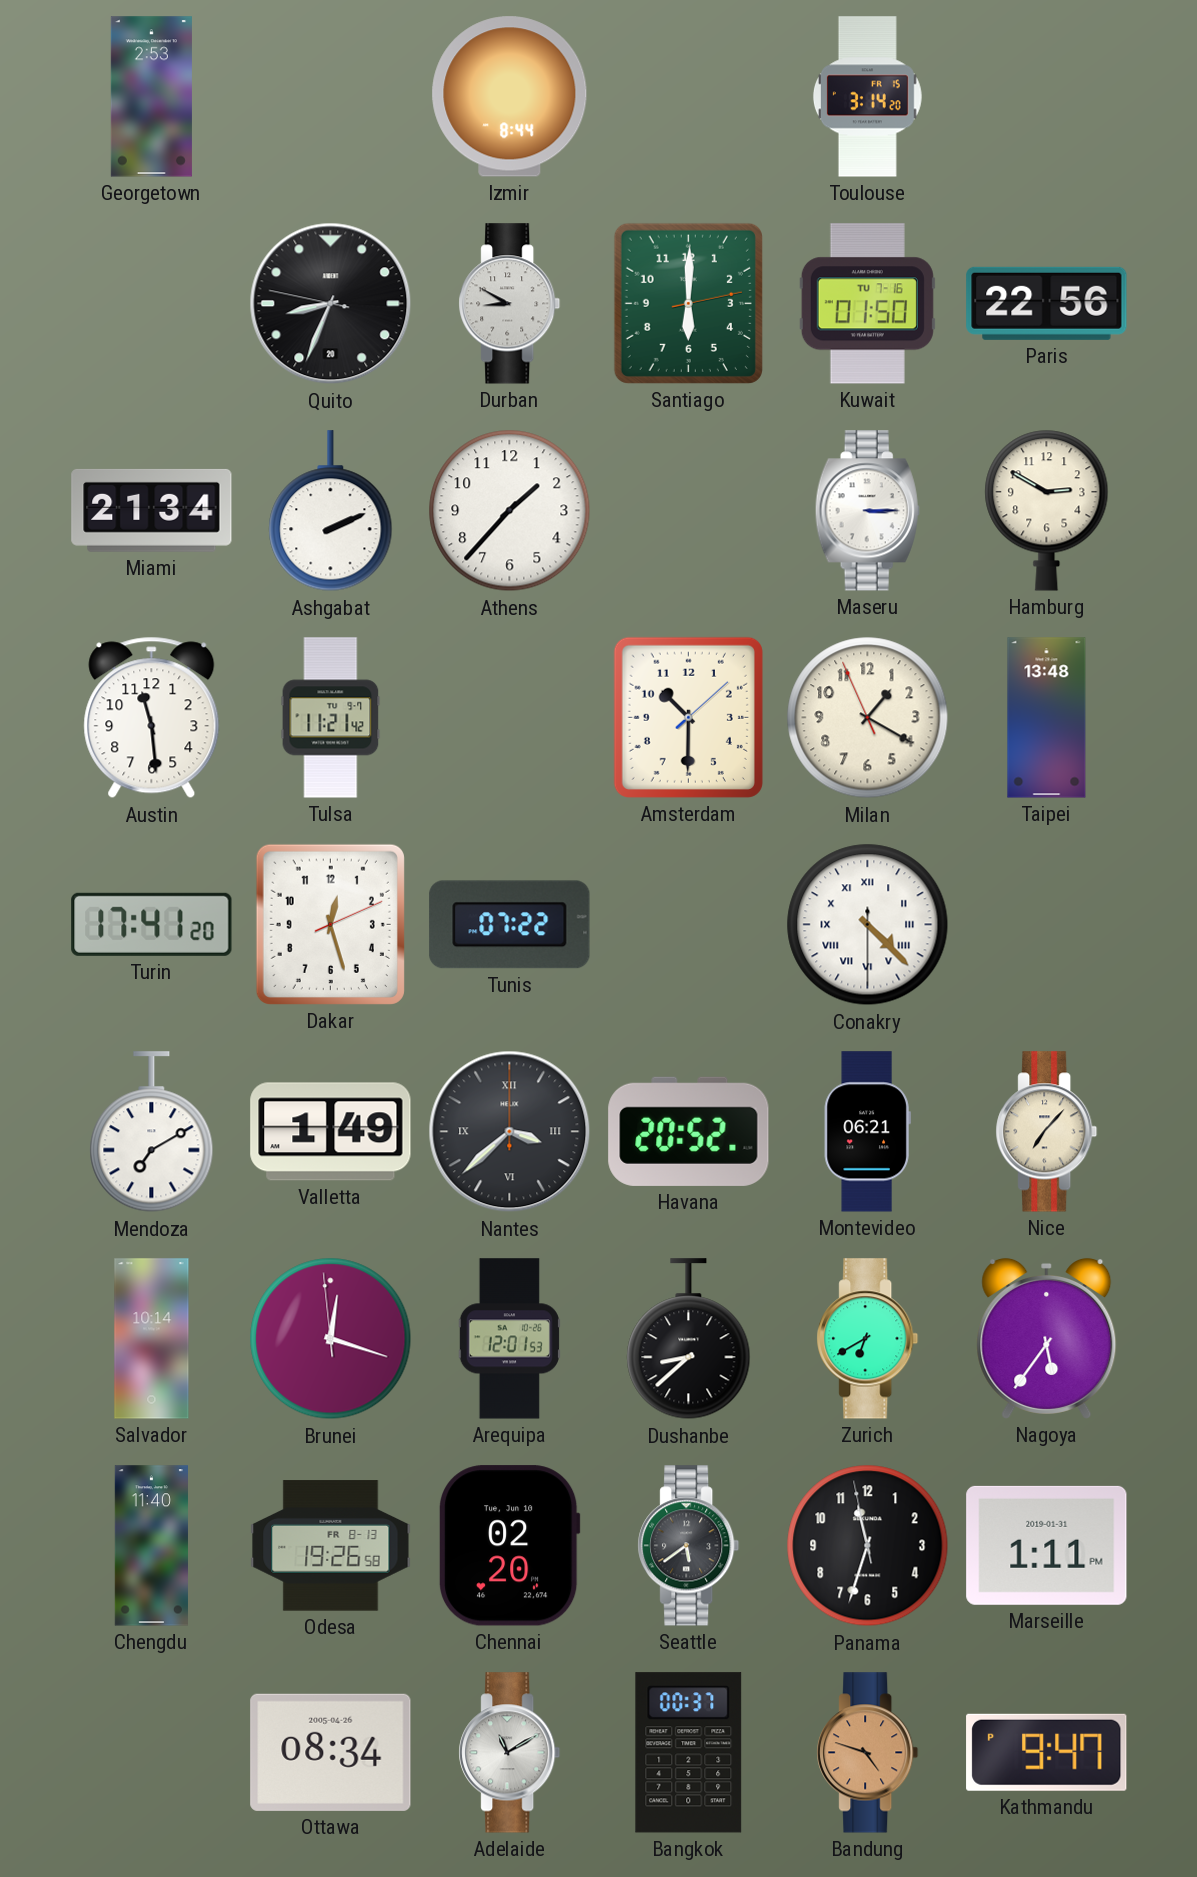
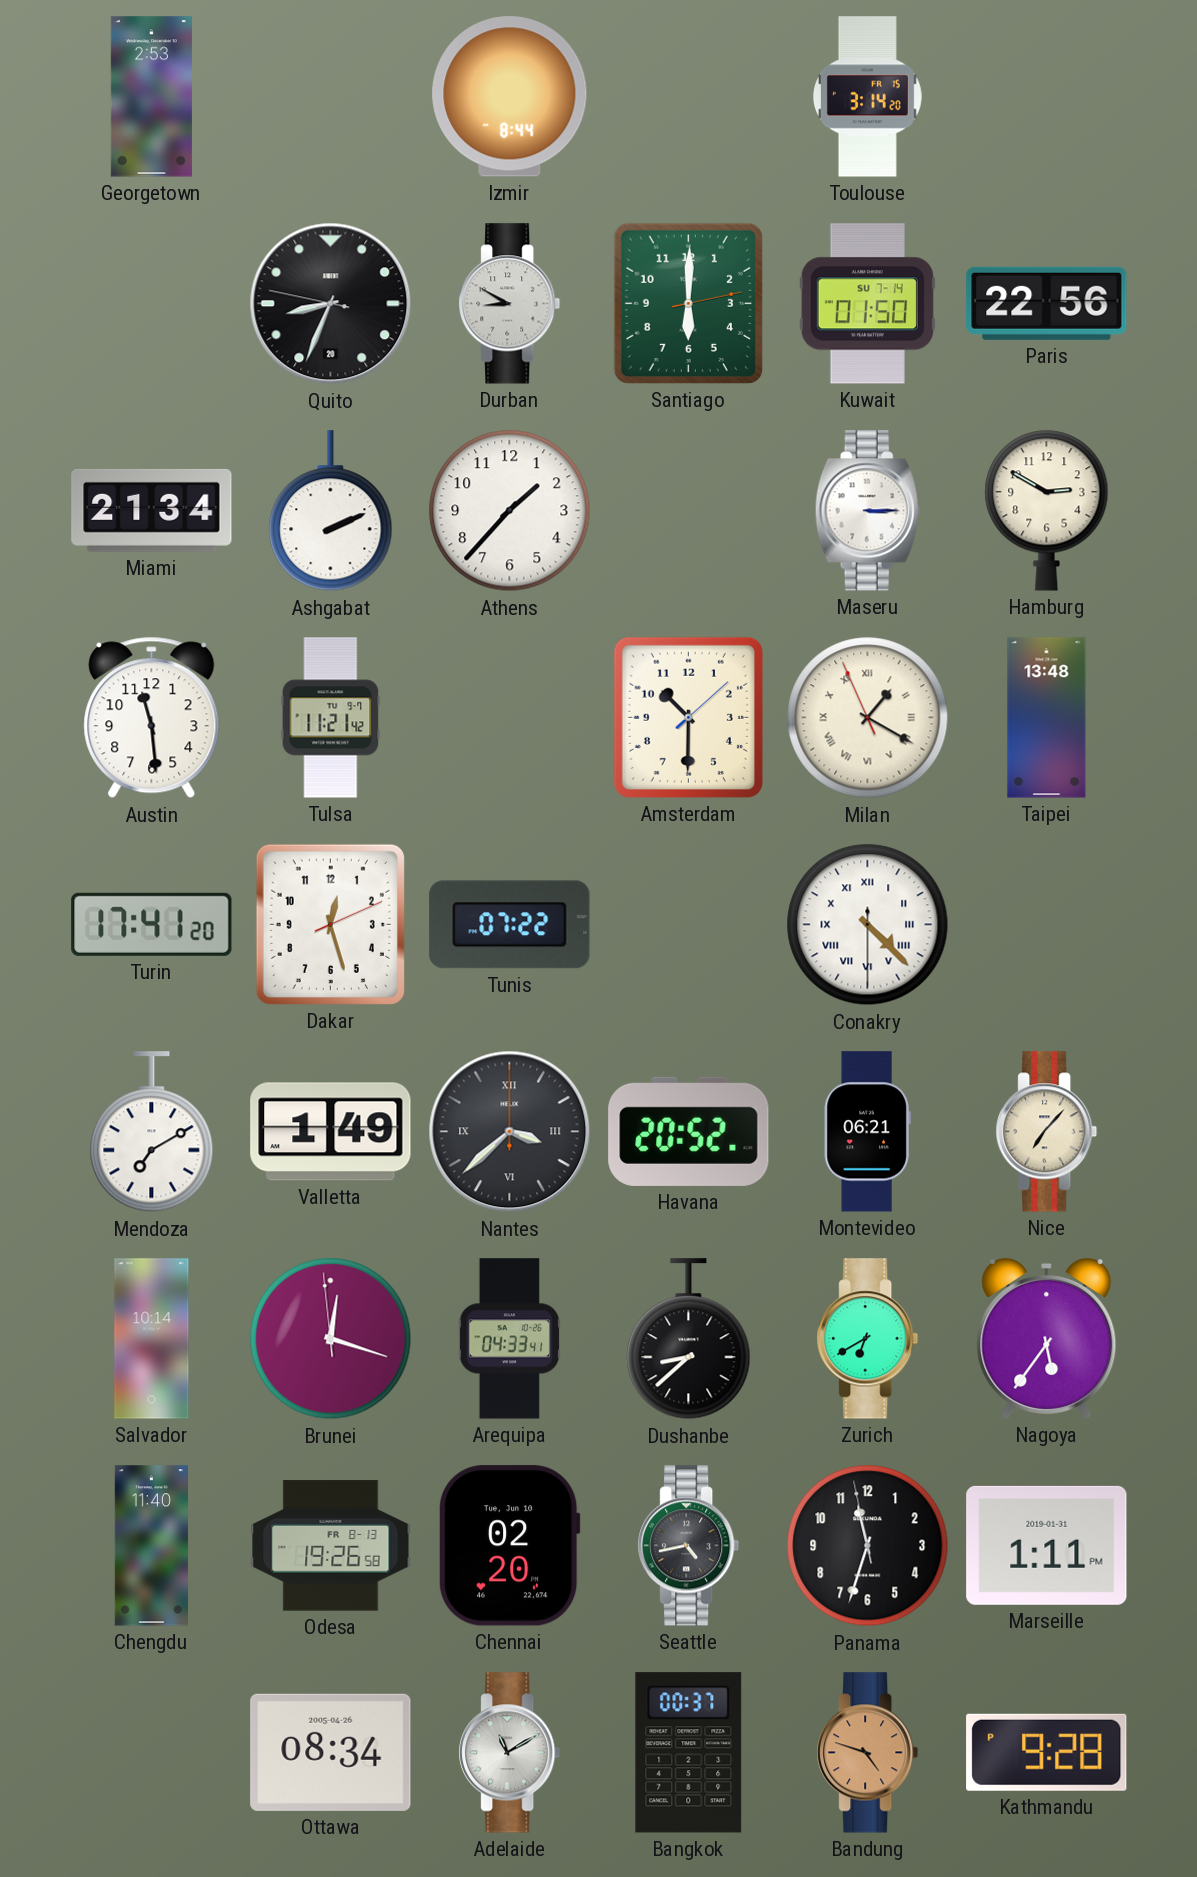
Kuwait date: TU 7-16 -> SU 7-14 (867, 304)
Milan numerals: Arabic -> Roman (868, 718)
Arequipa: 12:01 -> 04:33 (509, 1339)
Seattle: 5:39 -> 4:43 (689, 1546)
Kathmandu: 9:47 -> 9:28 (1047, 1752)
